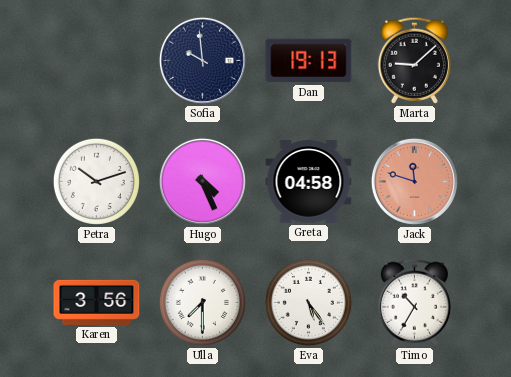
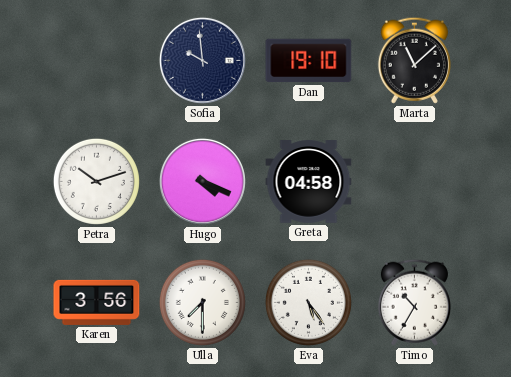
Dan: 19:13 -> 19:10 (309, 61)
Marta: 9:08 -> 11:08 (414, 60)
Hugo: 4:26 -> 4:19 (202, 181)
Jack: 11:48 -> none (414, 181)
